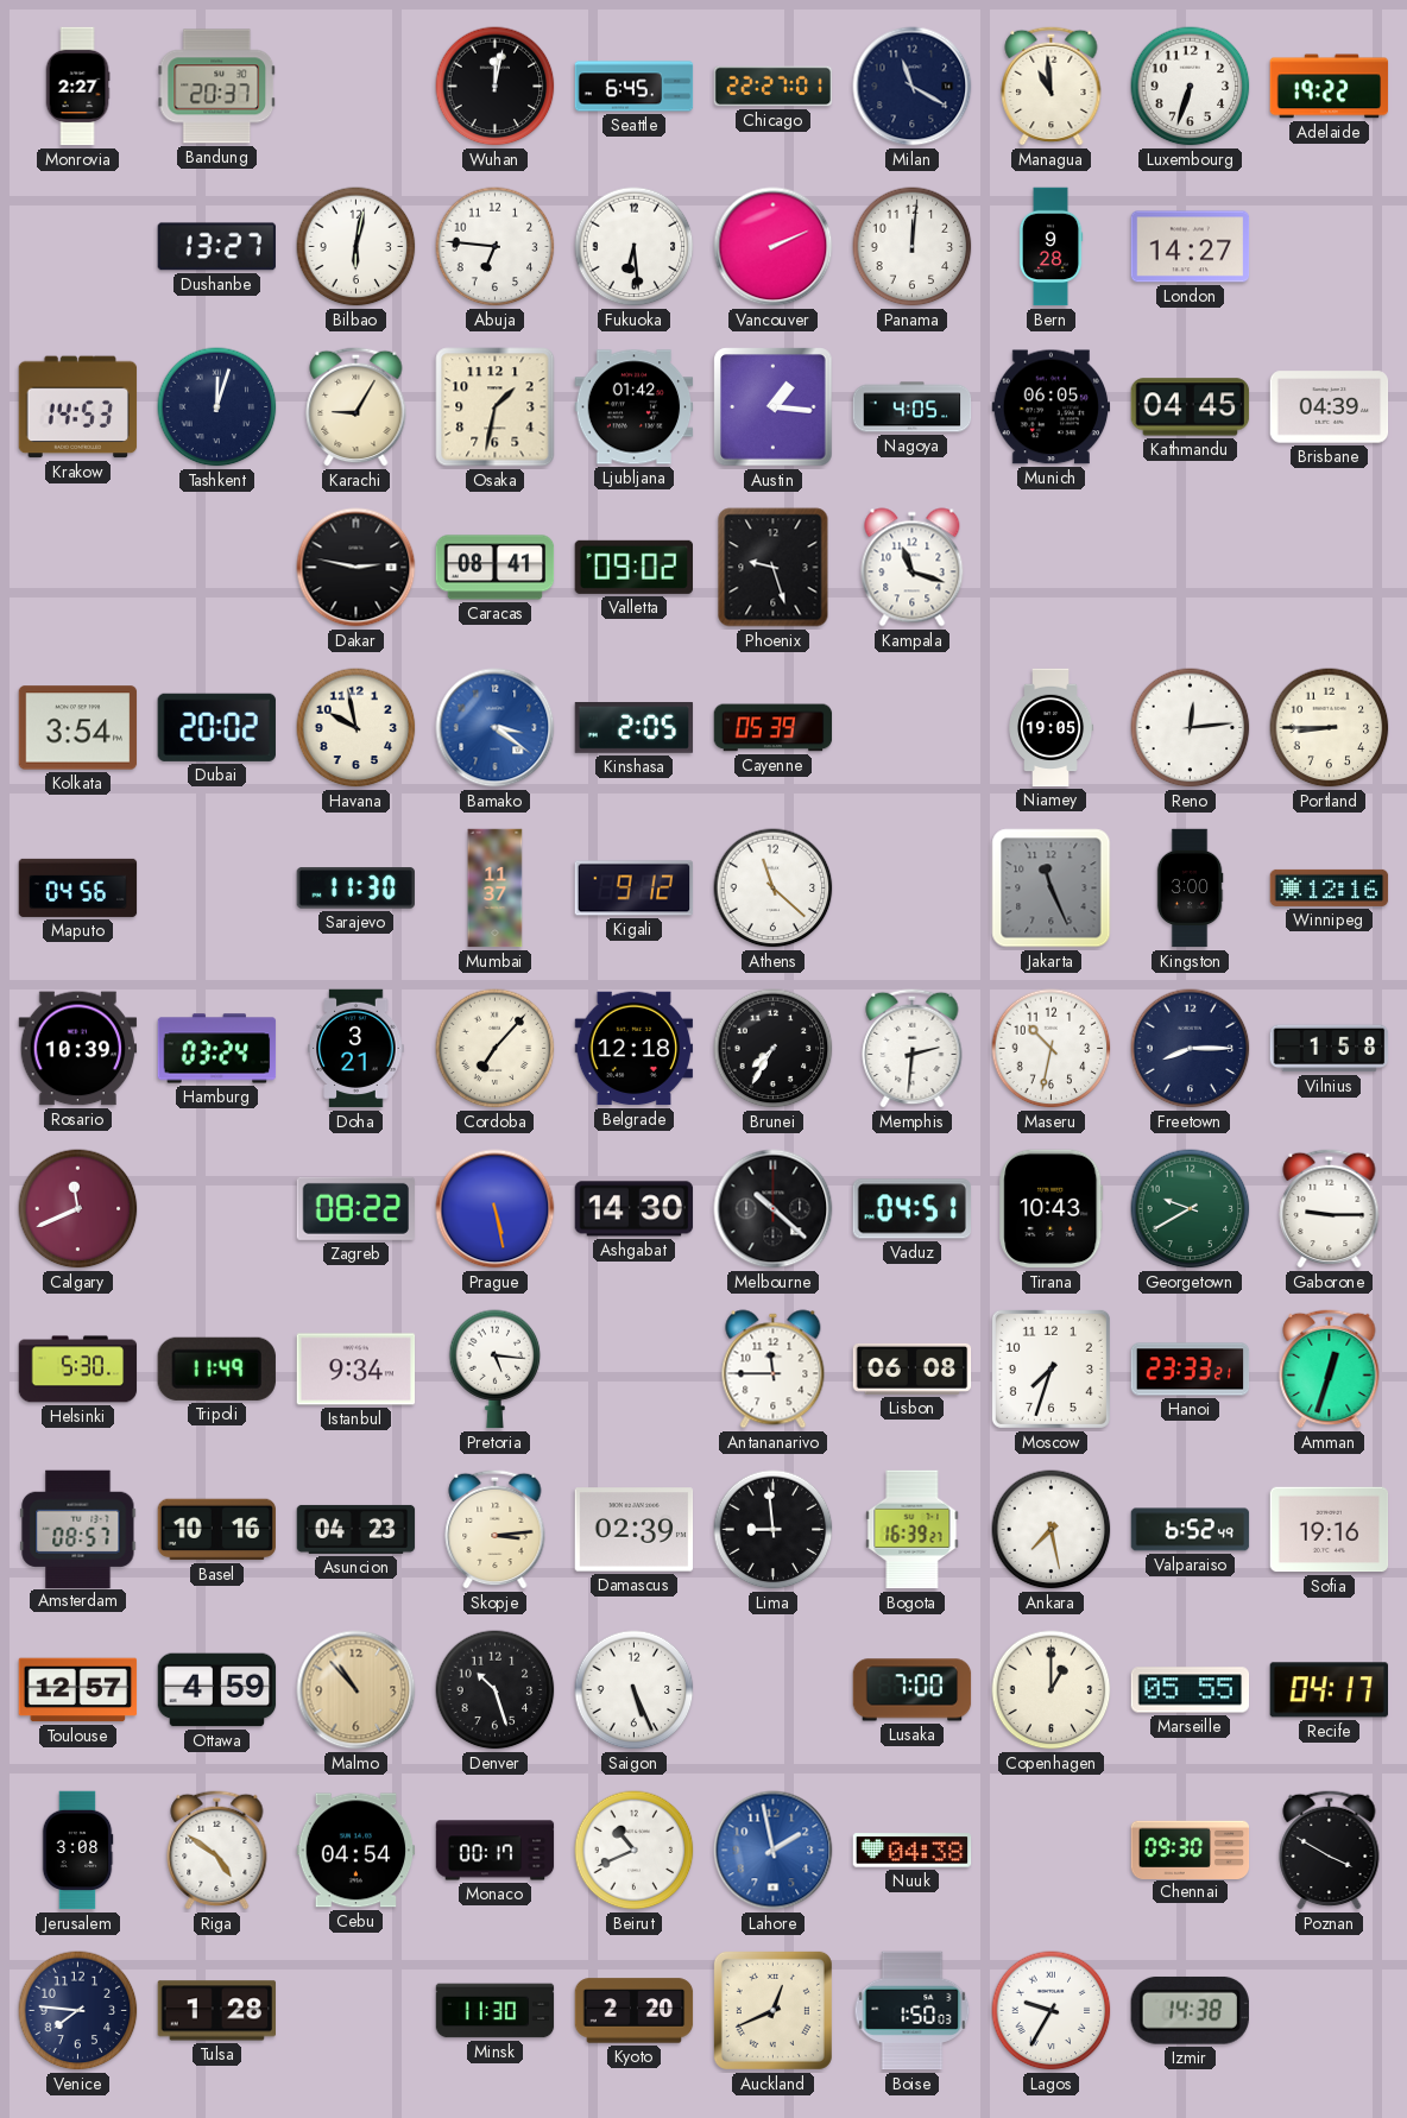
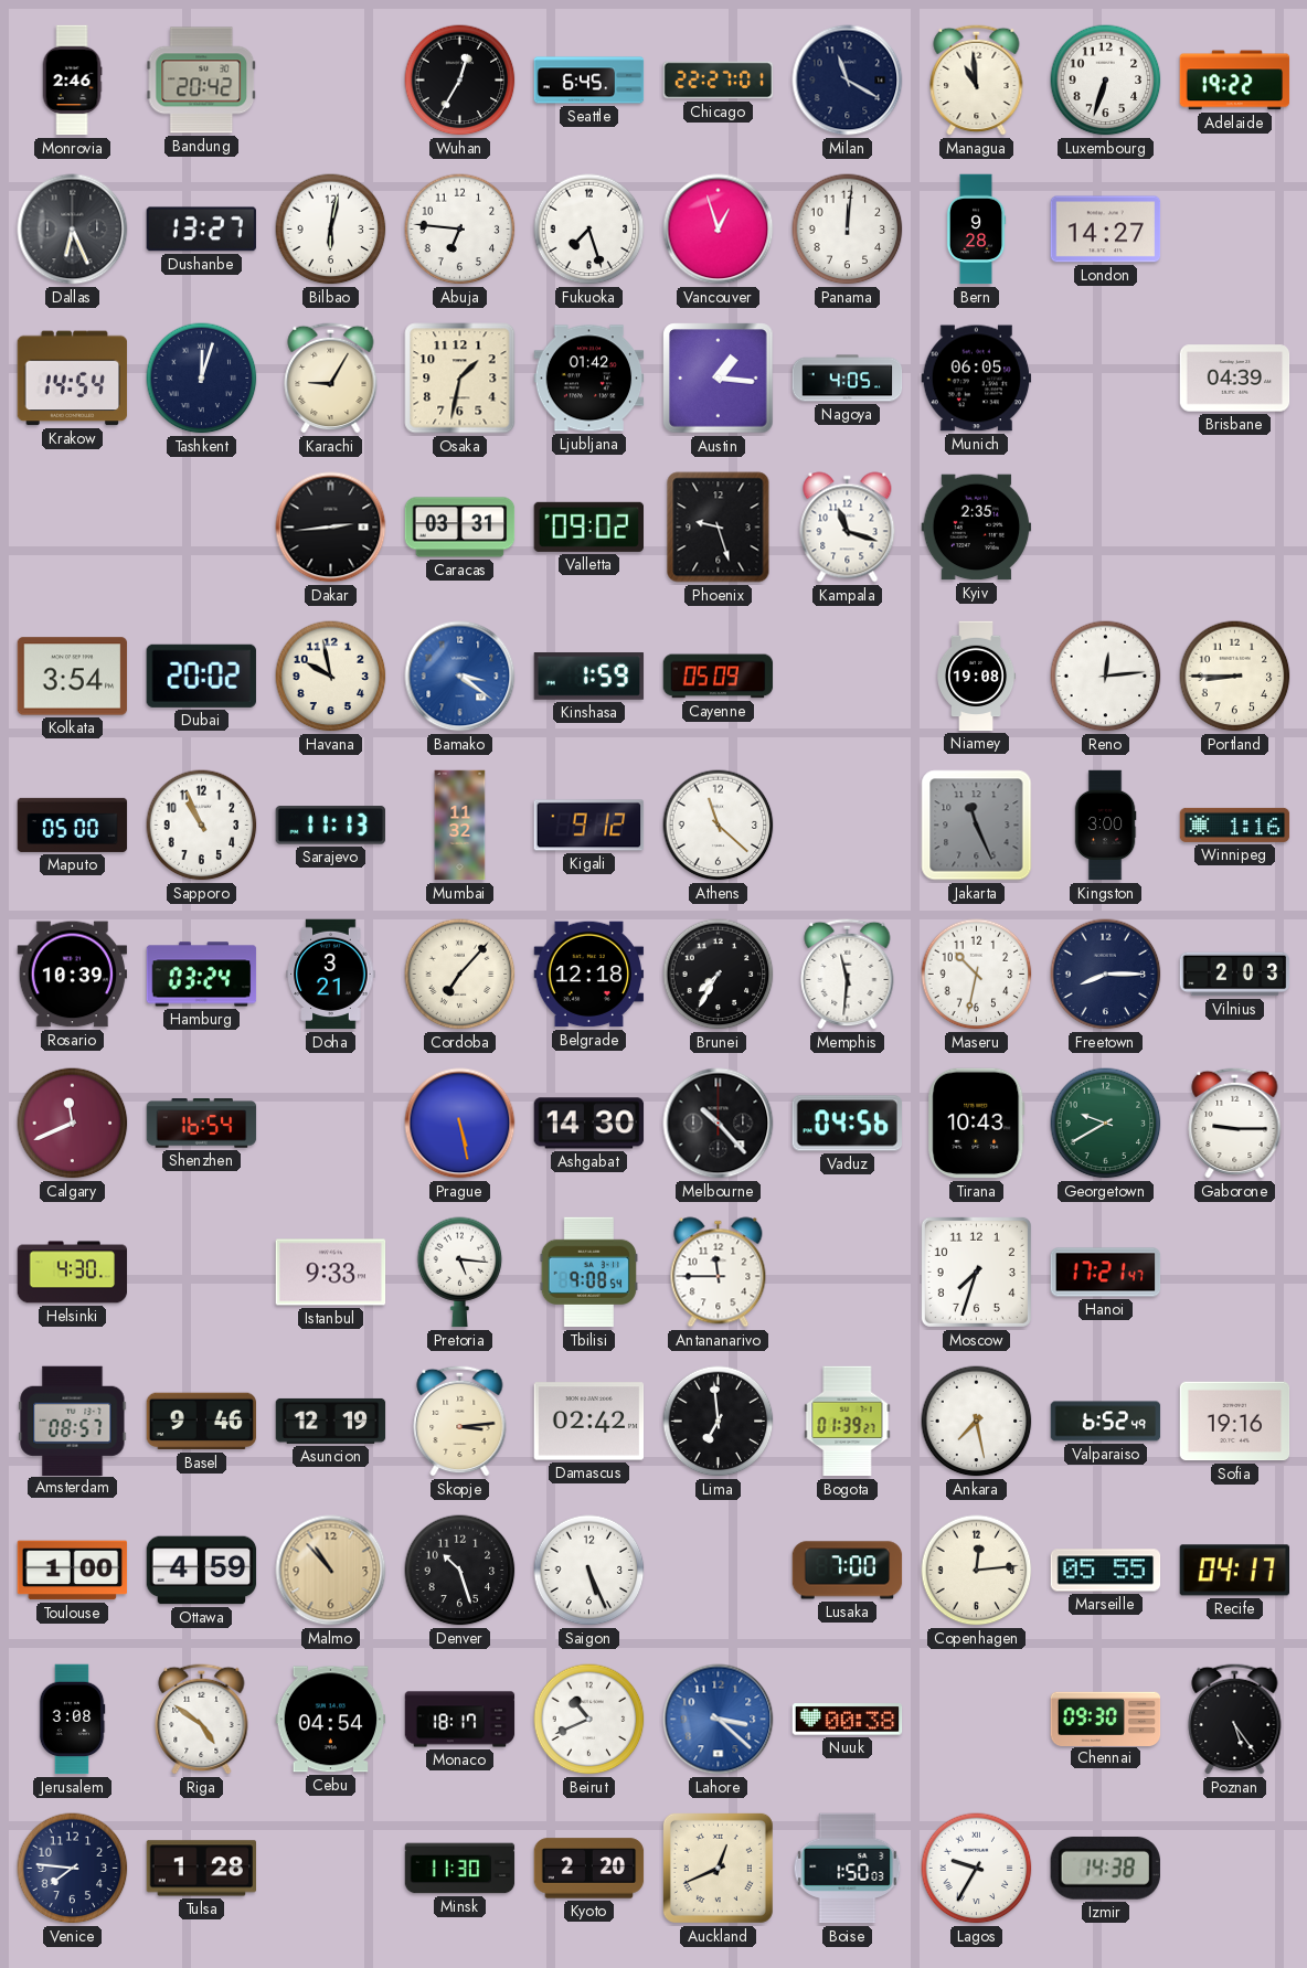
Monrovia: 2:27 -> 2:46 (72, 81)
Bandung: 20:37 -> 20:42 (201, 81)
Wuhan: 12:02 -> 12:35 (460, 81)
Dallas: none -> 6:26 (73, 230)
Fukuoka: 6:29 -> 7:27 (589, 230)
Vancouver: 2:11 -> 12:57 (719, 230)
Krakow: 14:53 -> 14:54 (73, 379)
Kathmandu: 04:45 -> none (1191, 407)
Dakar: 2:47 -> 2:44 (331, 528)
Caracas: 08:41 -> 03:31 (460, 528)
Kyiv: none -> 2:35 (977, 528)
Kinshasa: 2:05 -> 1:59 (589, 677)
Cayenne: 05:39 -> 05:09 (719, 677)
Niamey: 19:05 -> 19:08 (976, 677)
Maputo: 04:56 -> 05:00 (73, 825)
Sapporo: none -> 10:56 (202, 826)
Sarajevo: 11:30 -> 11:13 (330, 826)
Mumbai: 11:37 -> 11:32 (460, 826)
Winnipeg: 12:16 -> 1:16 (1235, 825)
Memphis: 2:31 -> 11:31 (848, 974)
Vilnius: 1:58 -> 2:03 (1235, 975)
Shenzhen: none -> 16:54 (202, 1124)
Zagreb: 08:22 -> none (355, 1208)
Melbourne: 10:22 -> 10:23 (719, 1124)
Vaduz: 04:51 -> 04:56 (847, 1124)
Helsinki: 5:30 -> 4:30 (73, 1273)
Tripoli: 11:49 -> none (216, 1368)
Istanbul: 9:34 -> 9:33 (331, 1273)
Tbilisi: none -> 9:08 (588, 1273)
Lisbon: 06:08 -> none (913, 1368)
Hanoi: 23:33 -> 17:21 (1106, 1273)
Amman: 12:33 -> none (1330, 1368)
Basel: 10:16 -> 9:46 (202, 1422)
Asuncion: 04:23 -> 12:19 (331, 1421)
Damascus: 02:39 -> 02:42 (589, 1422)
Lima: 8:59 -> 6:59 (719, 1422)
Bogota: 16:39 -> 01:39 (848, 1422)
Toulouse: 12:57 -> 1:00 (73, 1571)
Copenhagen: 1:00 -> 12:14 (977, 1571)
Monaco: 00:17 -> 18:17 (460, 1720)
Lahore: 1:58 -> 3:22 (719, 1720)
Nuuk: 04:38 -> 00:38 (848, 1720)
Poznan: 3:50 -> 5:24 (1235, 1719)
